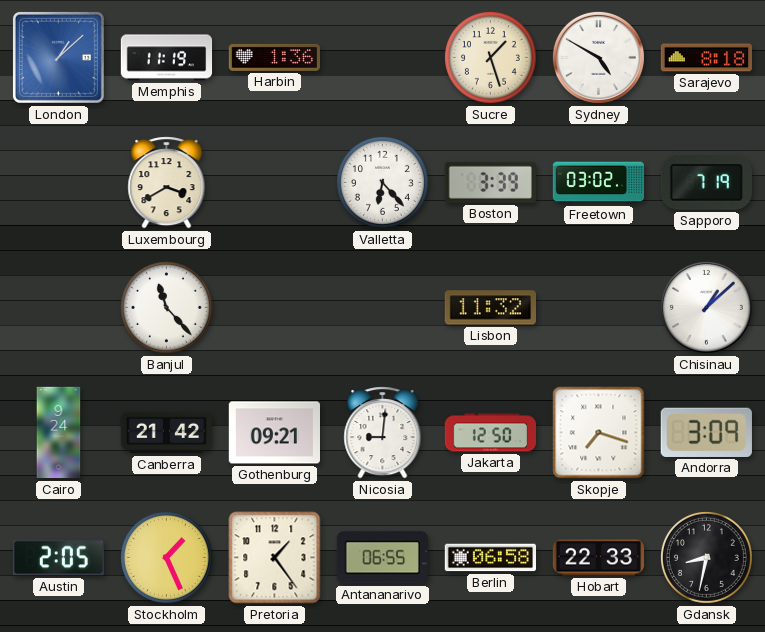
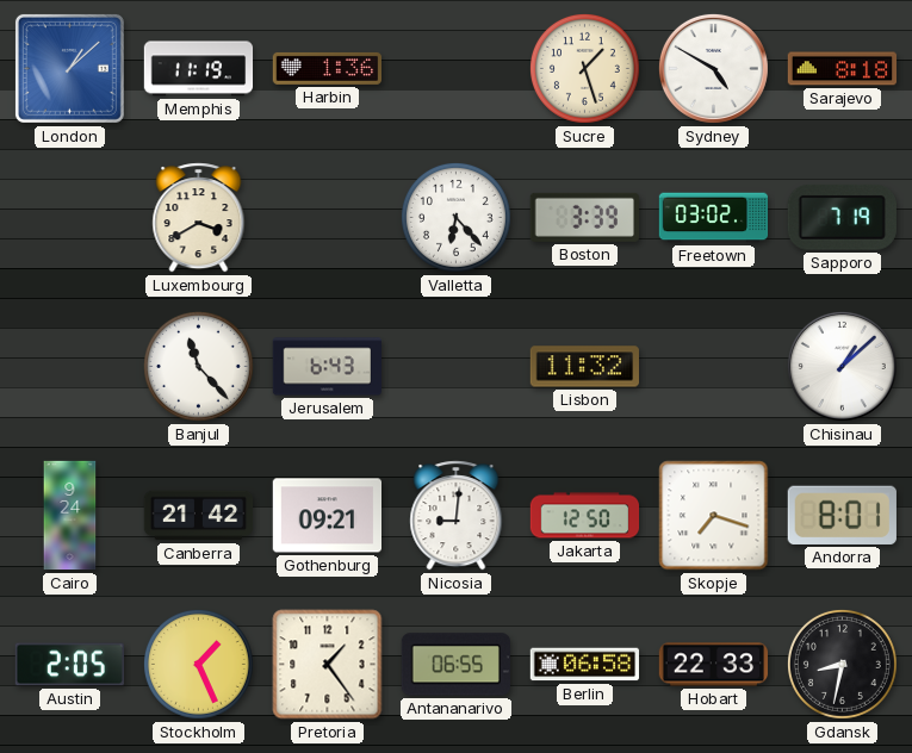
Jerusalem: none -> 6:43 (327, 367)
Andorra: 3:09 -> 8:01 (842, 515)
